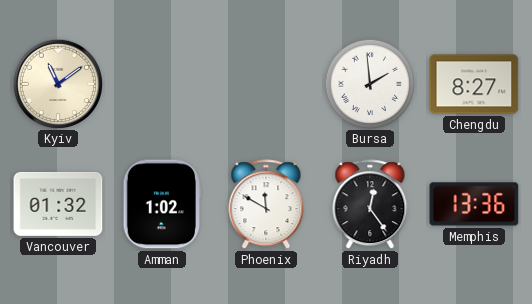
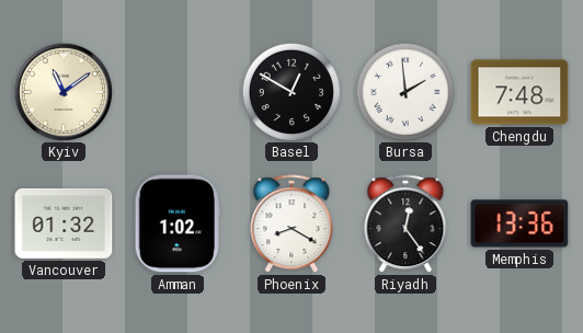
Basel: none -> 12:50 (290, 91)
Chengdu: 8:27 -> 7:48 (519, 92)
Phoenix: 11:50 -> 8:20 (291, 225)
